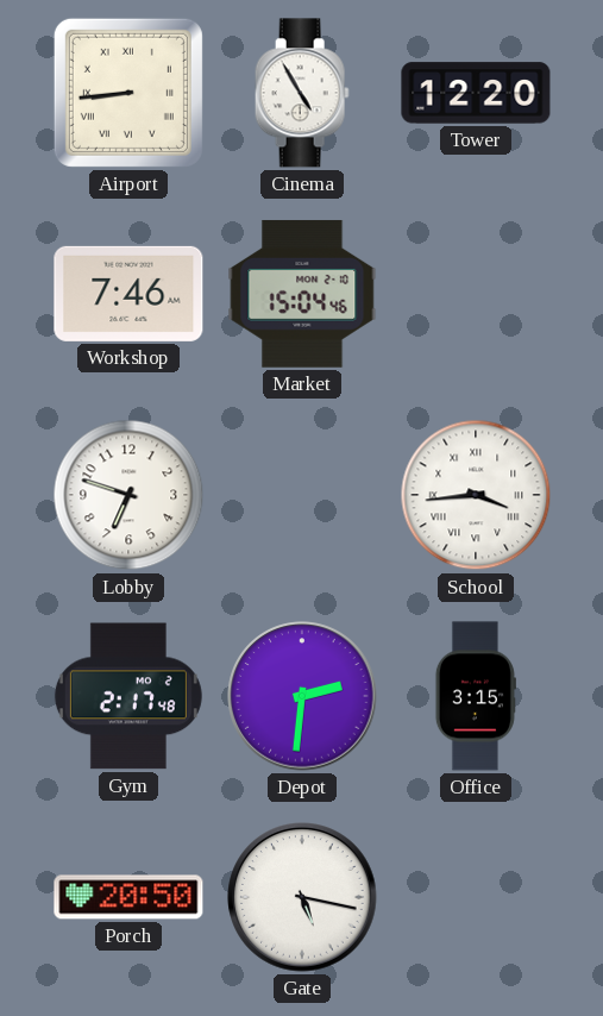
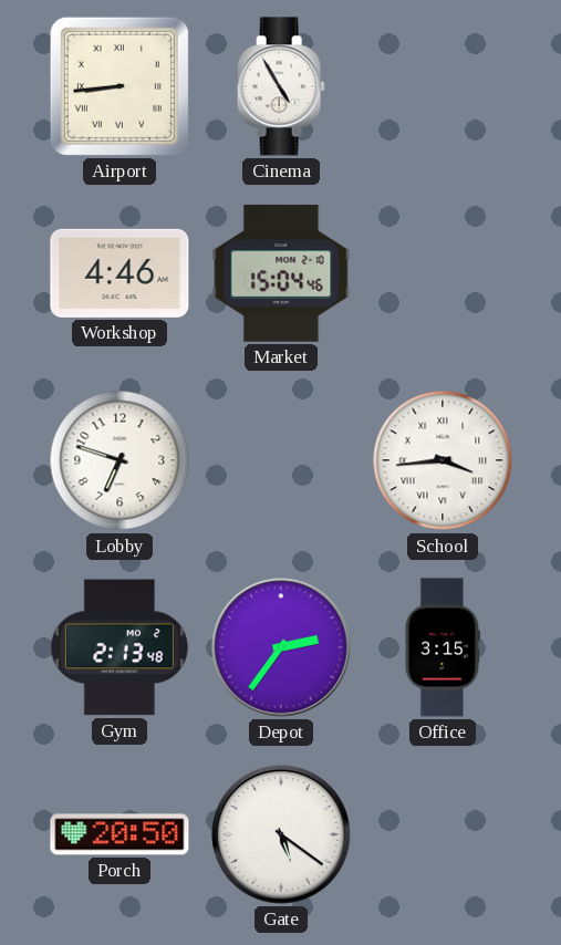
Tower: 12:20 -> none (476, 93)
Workshop: 7:46 -> 4:46 (120, 273)
Gym: 2:17 -> 2:13 (120, 647)
Depot: 2:31 -> 2:36 (281, 647)
Gate: 5:17 -> 5:21 (281, 834)
